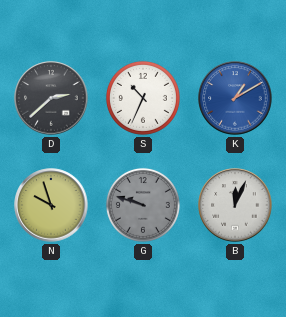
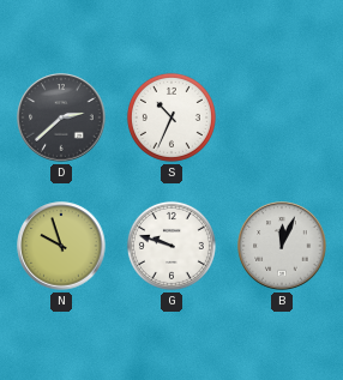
K: 1:10 -> none (235, 98)
G dial: grey -> white (171, 246)
